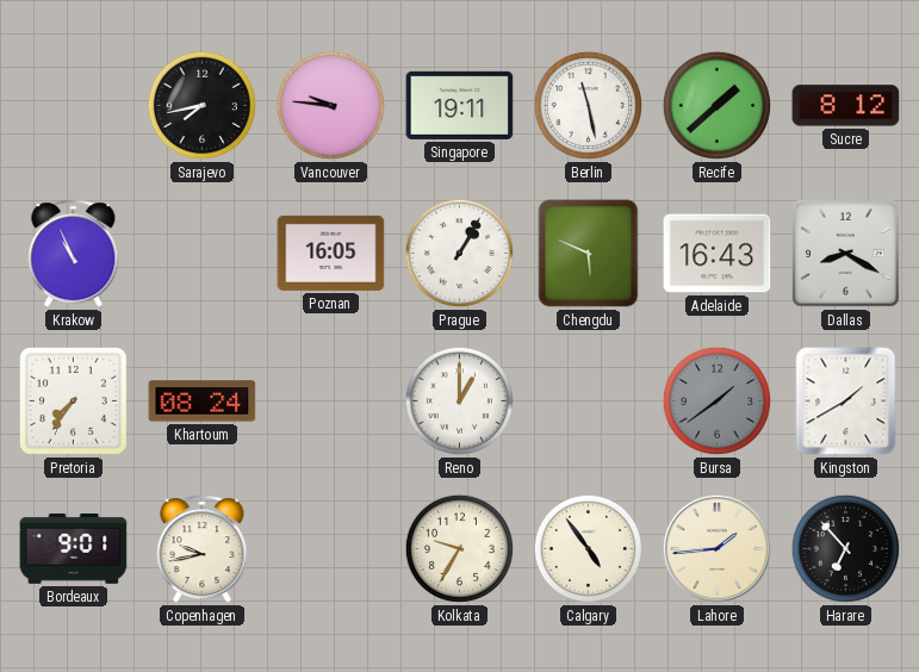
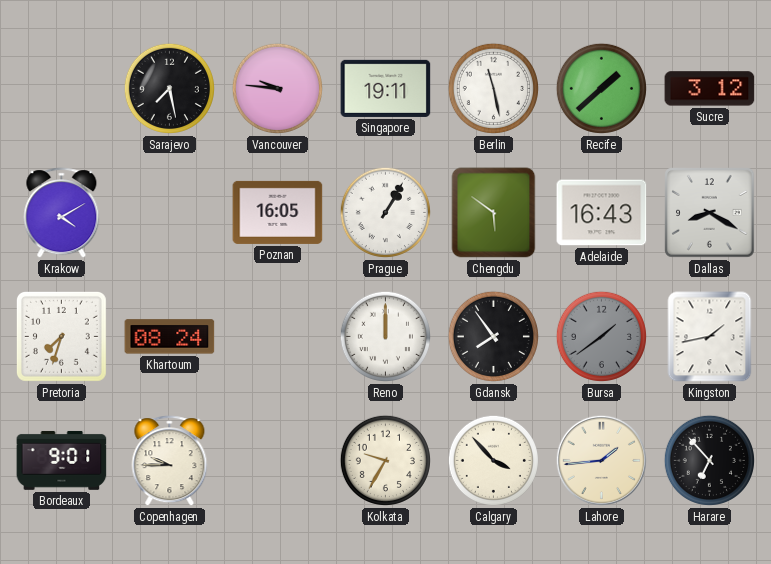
Sarajevo: 7:43 -> 7:28 (169, 88)
Sucre: 8:12 -> 3:12 (710, 89)
Krakow: 10:56 -> 4:10 (62, 213)
Chengdu: 5:49 -> 5:51 (494, 213)
Pretoria: 7:36 -> 7:33 (61, 336)
Reno: 1:00 -> 12:00 (385, 336)
Gdansk: none -> 7:54 (493, 336)
Kingston: 1:40 -> 1:43 (710, 337)
Copenhagen: 9:43 -> 9:45 (170, 461)
Calgary: 4:54 -> 3:53 (493, 460)
